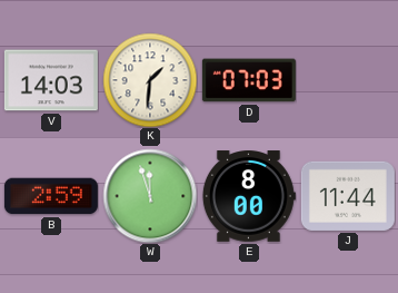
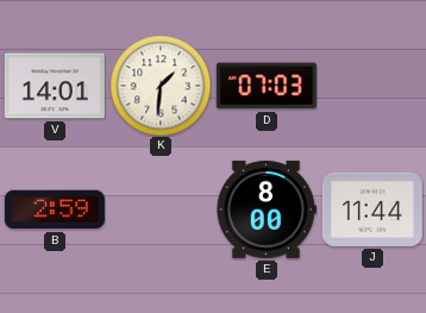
V: 14:03 -> 14:01 (55, 86)
W: 11:57 -> none (150, 196)
